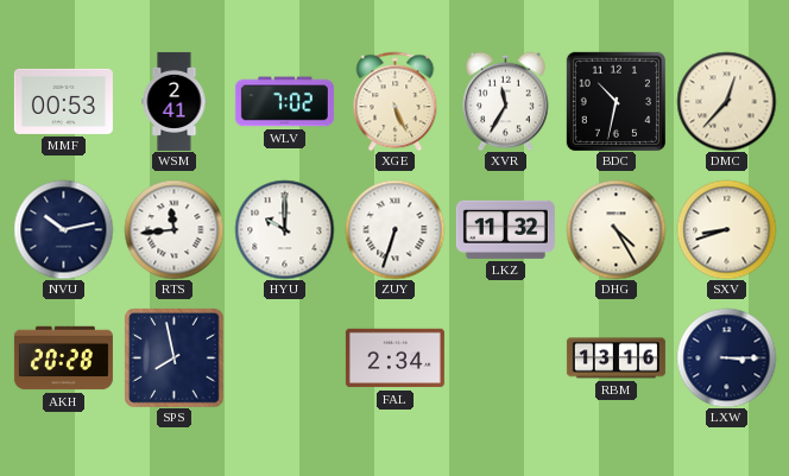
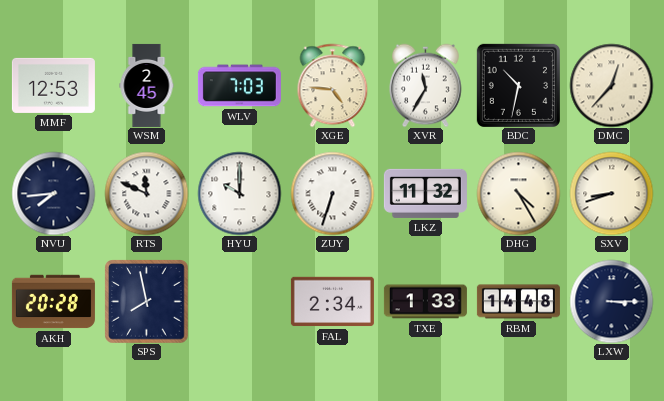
MMF: 00:53 -> 12:53 (53, 85)
WSM: 2:41 -> 2:45 (147, 85)
WLV: 7:02 -> 7:03 (239, 86)
XGE: 5:26 -> 4:46 (333, 85)
NVU: 10:13 -> 7:44 (53, 193)
RTS: 11:44 -> 11:49 (146, 193)
TXE: none -> 1:33 (425, 302)
RBM: 13:16 -> 14:48 (518, 302)
